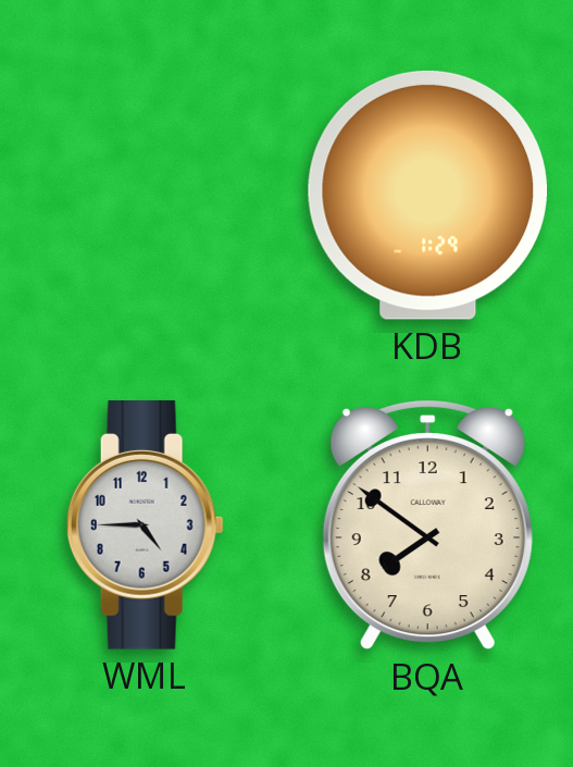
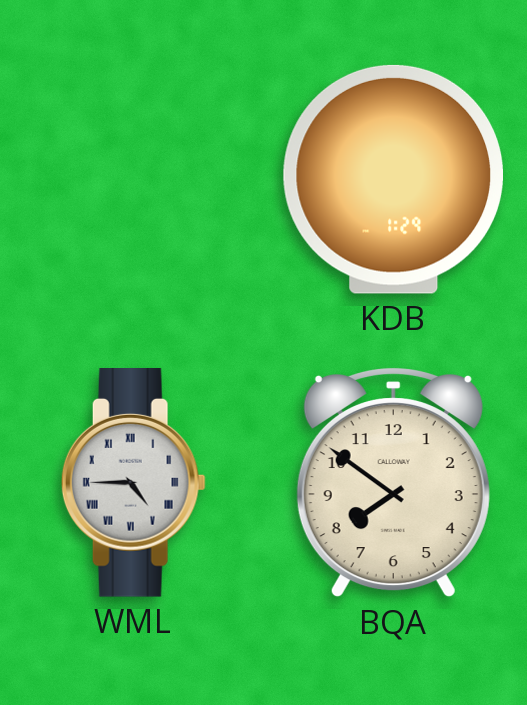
WML numerals: Arabic -> Roman (133, 483)
